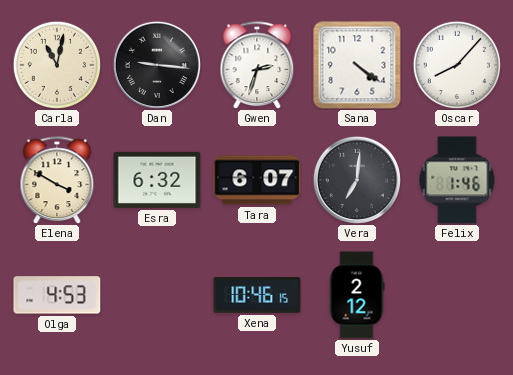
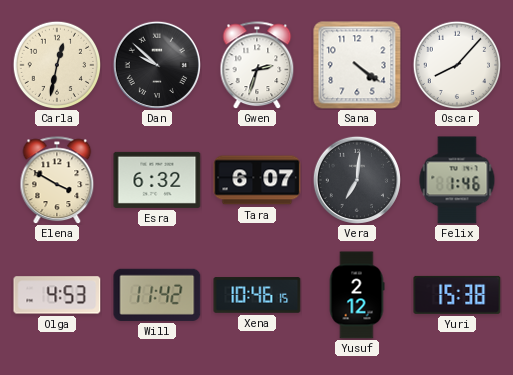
Carla: 11:02 -> 12:32 (56, 64)
Dan: 9:16 -> 9:52 (157, 65)
Will: none -> 11:42 (157, 295)
Yuri: none -> 15:38 (457, 295)
